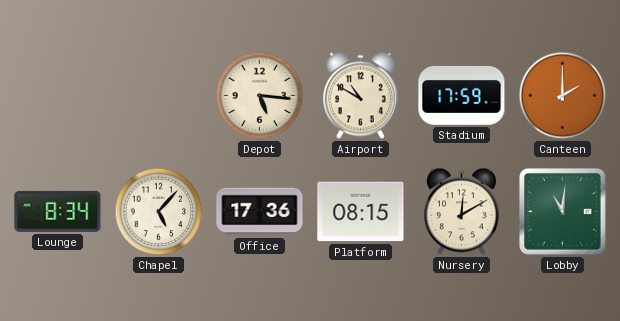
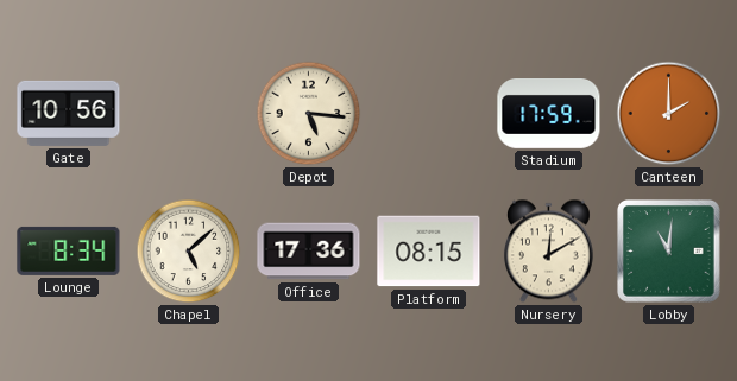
Gate: none -> 10:56 (69, 113)
Airport: 10:50 -> none (360, 96)
Chapel: 5:07 -> 5:08 (189, 252)
